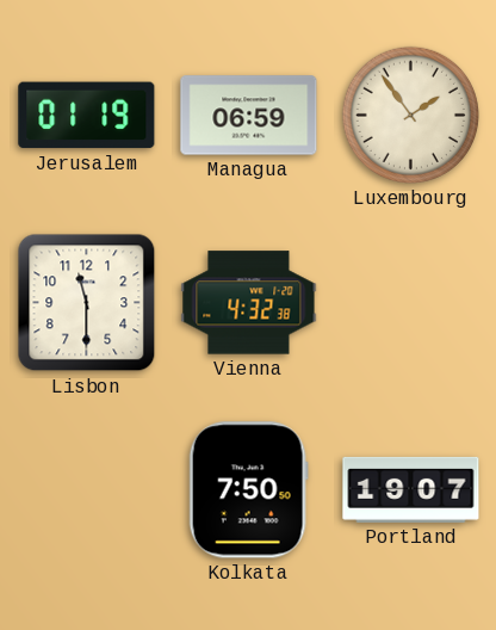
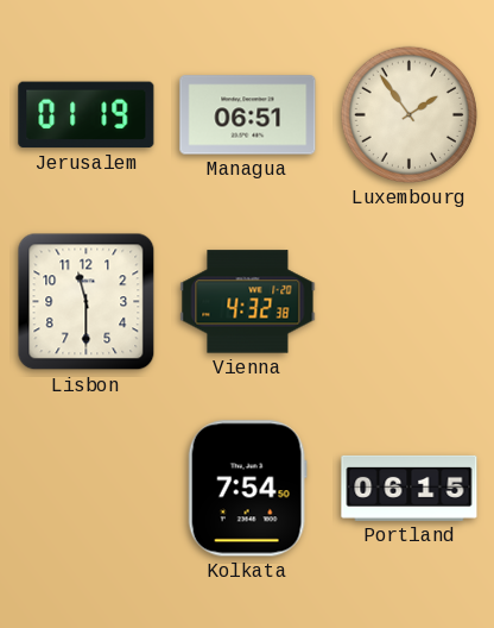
Managua: 06:59 -> 06:51 (248, 115)
Kolkata: 7:50 -> 7:54 (247, 489)
Portland: 19:07 -> 06:15 (410, 488)
